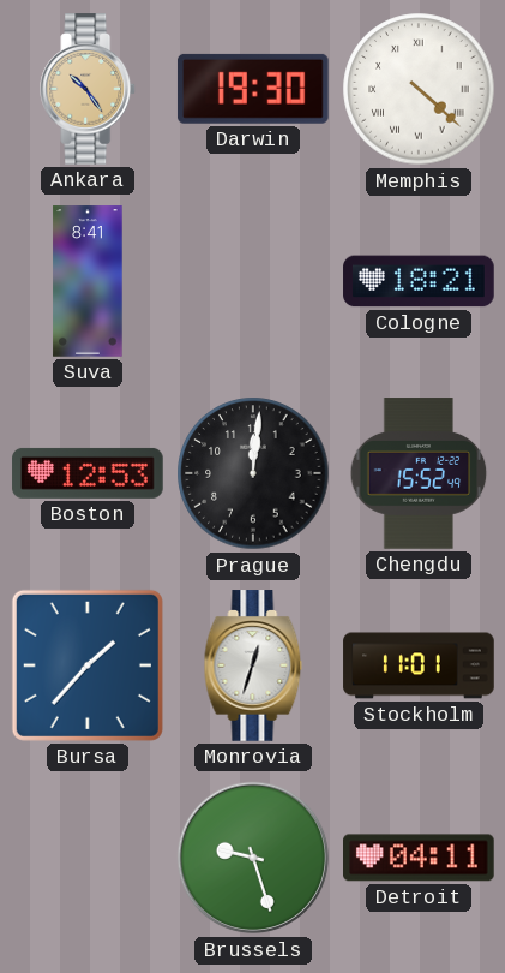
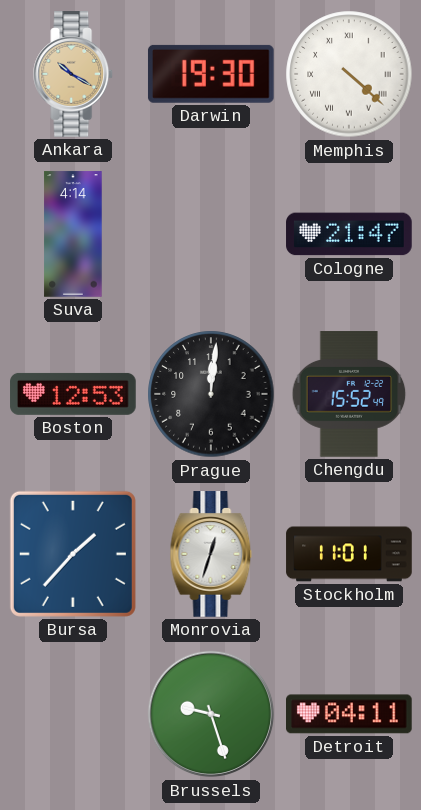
Ankara: 10:24 -> 10:20 (74, 74)
Suva: 8:41 -> 4:14 (73, 234)
Cologne: 18:21 -> 21:47 (349, 234)
